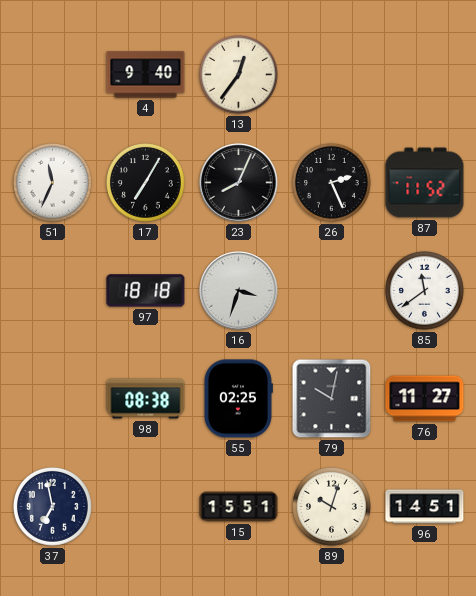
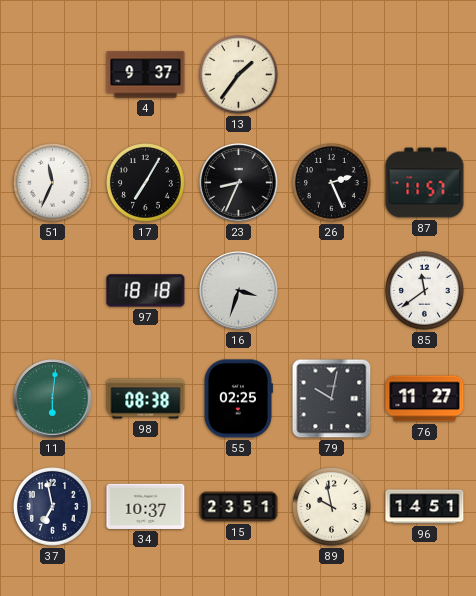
4: 9:40 -> 9:37 (146, 75)
13: 12:36 -> 1:36 (239, 75)
23: 8:04 -> 8:34 (239, 183)
87: 11:52 -> 11:57 (425, 183)
11: none -> 6:01 (53, 399)
34: none -> 10:37 (146, 506)
15: 15:51 -> 23:51 (239, 507)
89: 10:03 -> 9:58 (332, 507)
